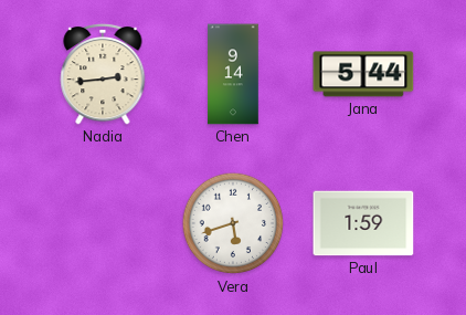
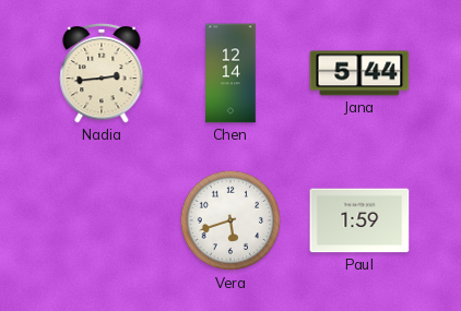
Chen: 9:14 -> 12:14 (230, 73)
